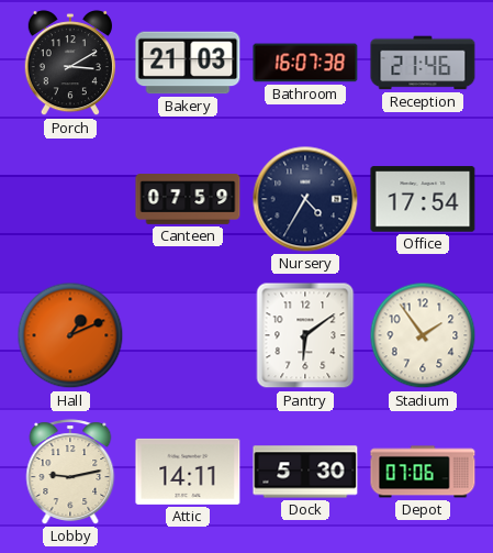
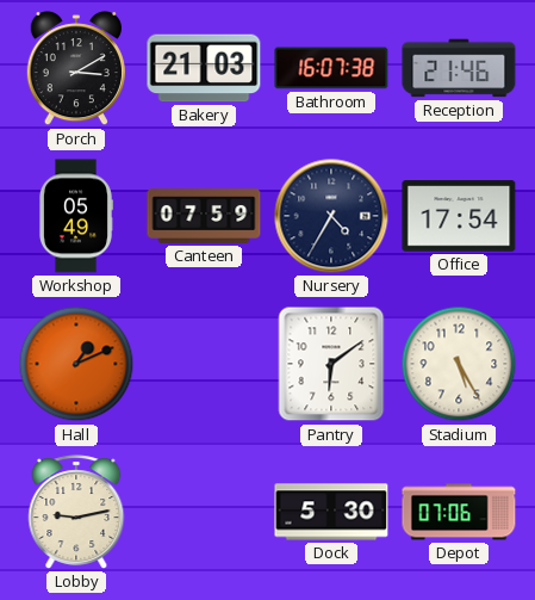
Workshop: none -> 05:49 (75, 216)
Stadium: 1:54 -> 5:25 (459, 364)
Attic: 14:11 -> none (188, 472)
